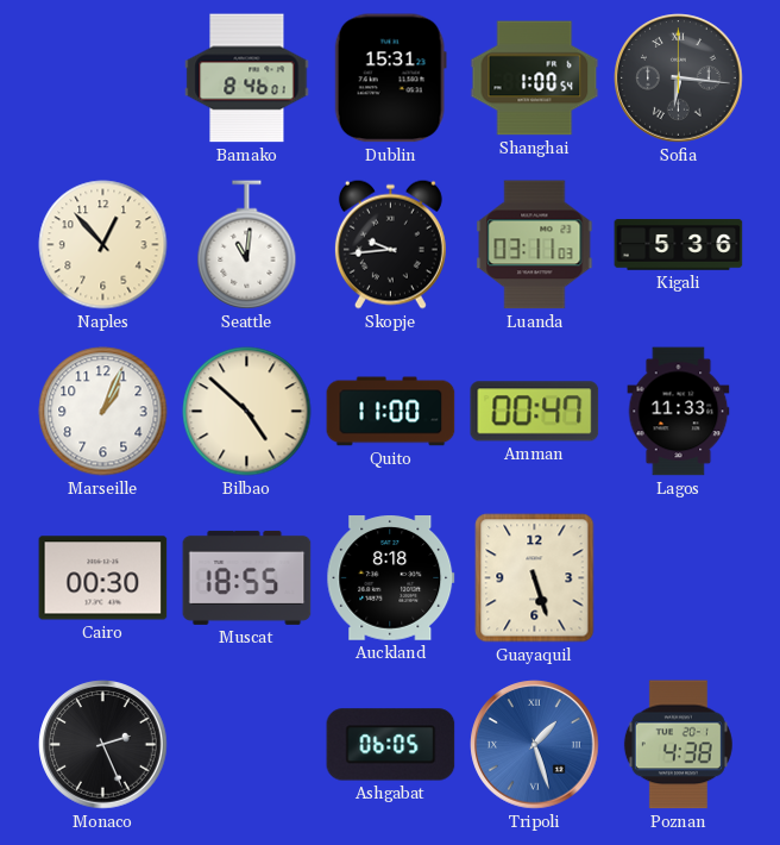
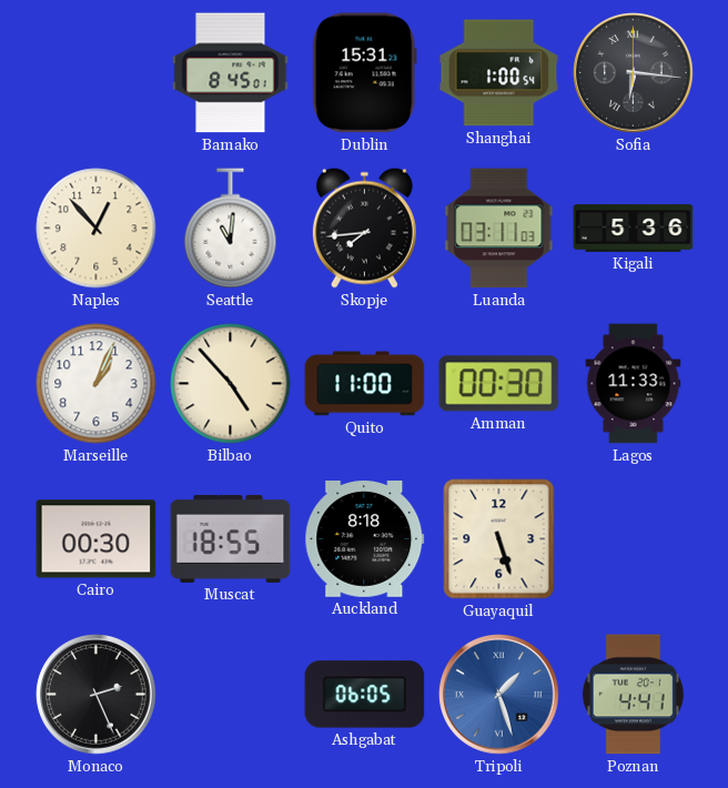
Bamako: 8:46 -> 8:45 (231, 73)
Skopje: 9:44 -> 7:44 (364, 228)
Bilbao: 4:52 -> 4:53 (231, 384)
Amman: 00:47 -> 00:30 (499, 384)
Poznan: 4:38 -> 4:41 (633, 695)
